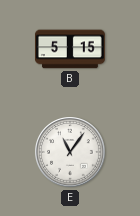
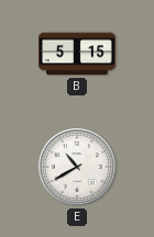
E: 11:06 -> 10:40 (78, 168)
